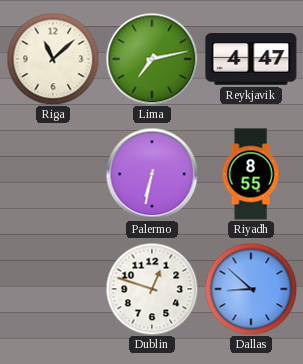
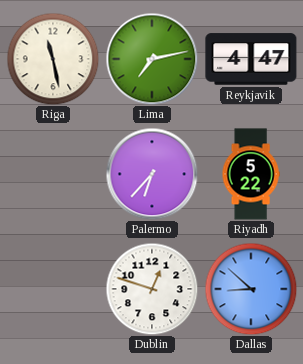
Riga: 11:08 -> 11:28 (53, 59)
Palermo: 6:32 -> 6:37 (152, 174)
Riyadh: 8:55 -> 5:22 (251, 174)
